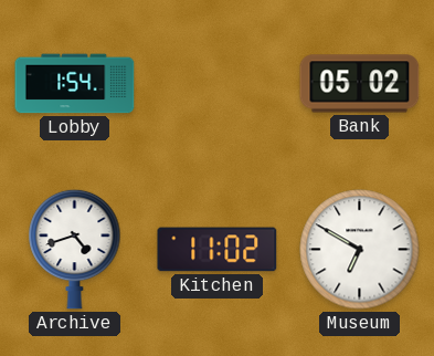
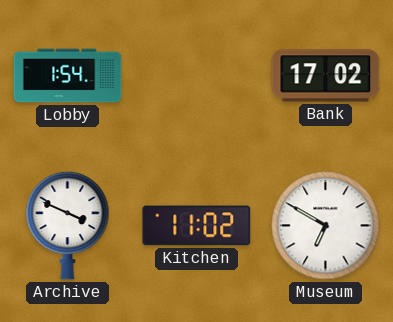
Bank: 05:02 -> 17:02 (326, 76)
Archive: 4:42 -> 3:49 (68, 225)
